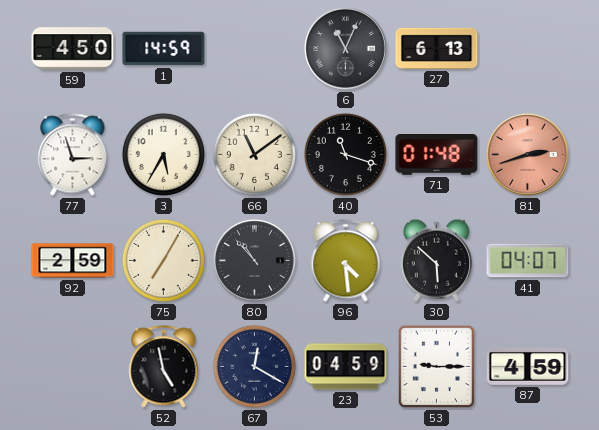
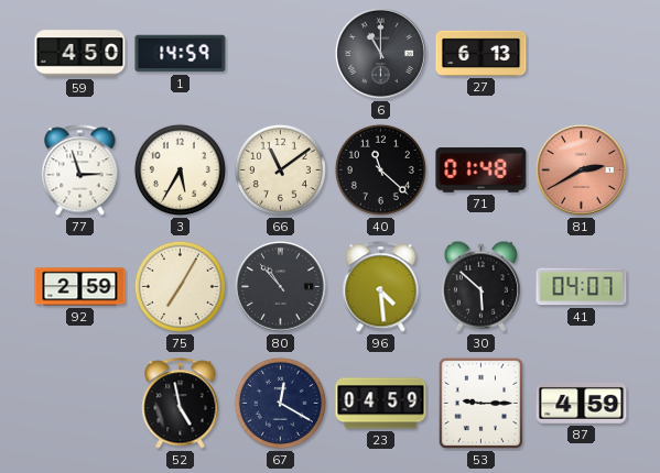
6: 11:04 -> 11:00 (380, 53)
40: 11:18 -> 11:22 (380, 169)
81: 2:42 -> 2:40 (581, 169)
